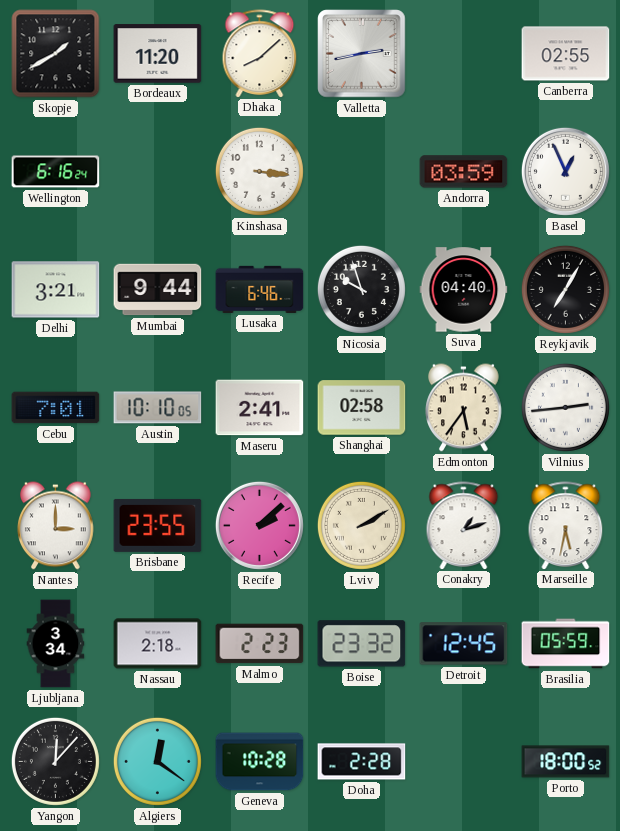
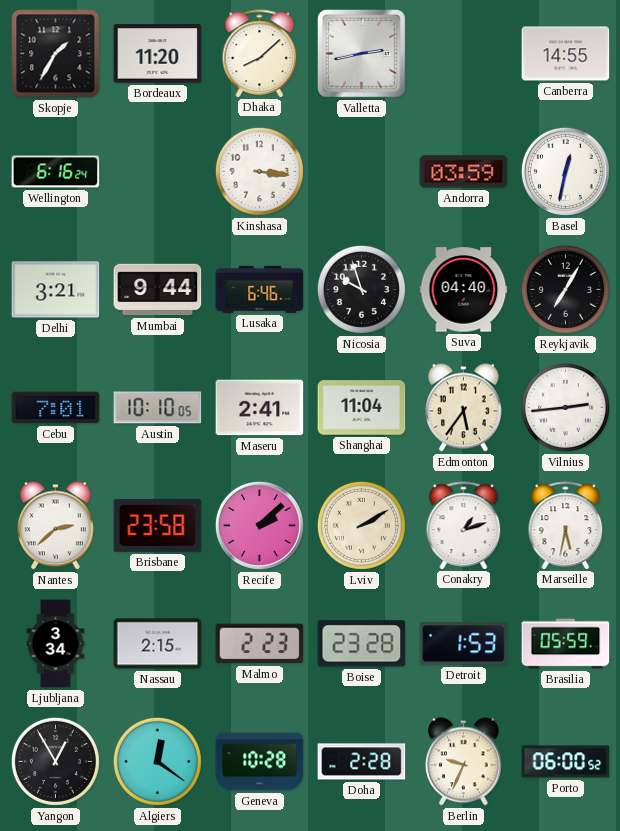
Skopje: 1:40 -> 1:35 (56, 54)
Canberra: 02:55 -> 14:55 (566, 54)
Basel: 12:56 -> 12:32 (565, 171)
Shanghai: 02:58 -> 11:04 (362, 408)
Nantes: 3:00 -> 2:38 (56, 526)
Brisbane: 23:55 -> 23:58 (158, 525)
Nassau: 2:18 -> 2:15 (158, 644)
Boise: 23:32 -> 23:28 (362, 644)
Detroit: 12:45 -> 1:53 (464, 644)
Yangon: 12:07 -> 12:55 (55, 761)
Berlin: none -> 9:34 (464, 762)
Porto: 18:00 -> 06:00 (566, 762)
